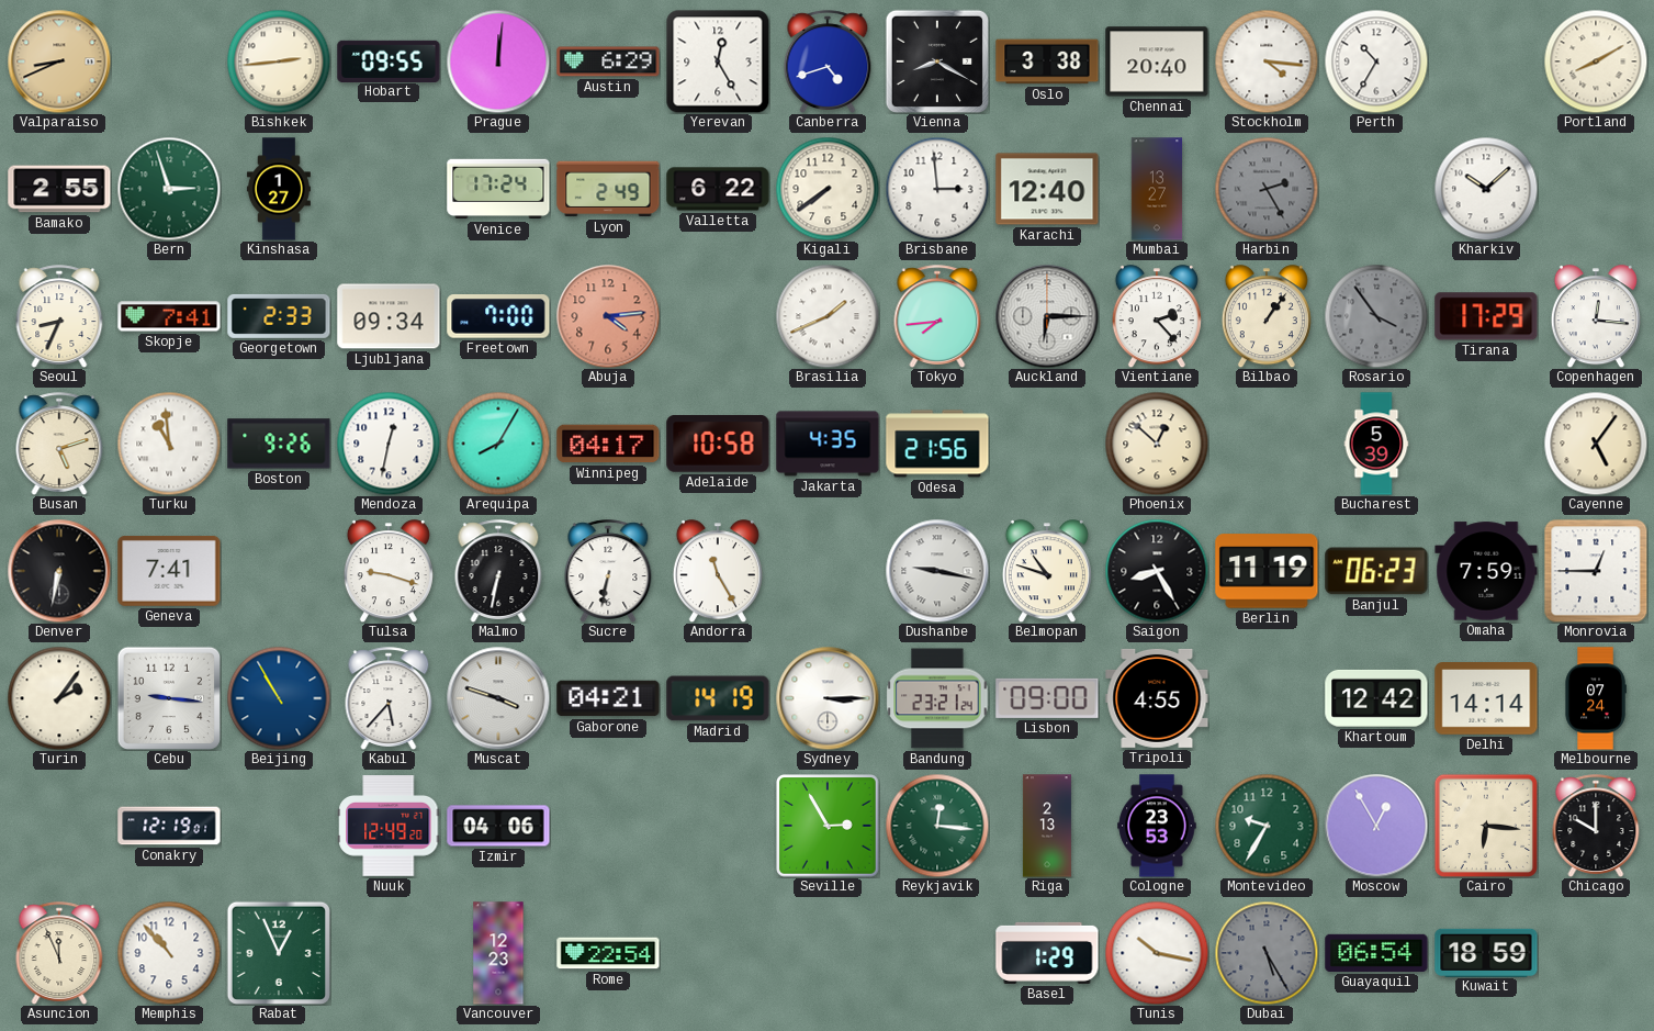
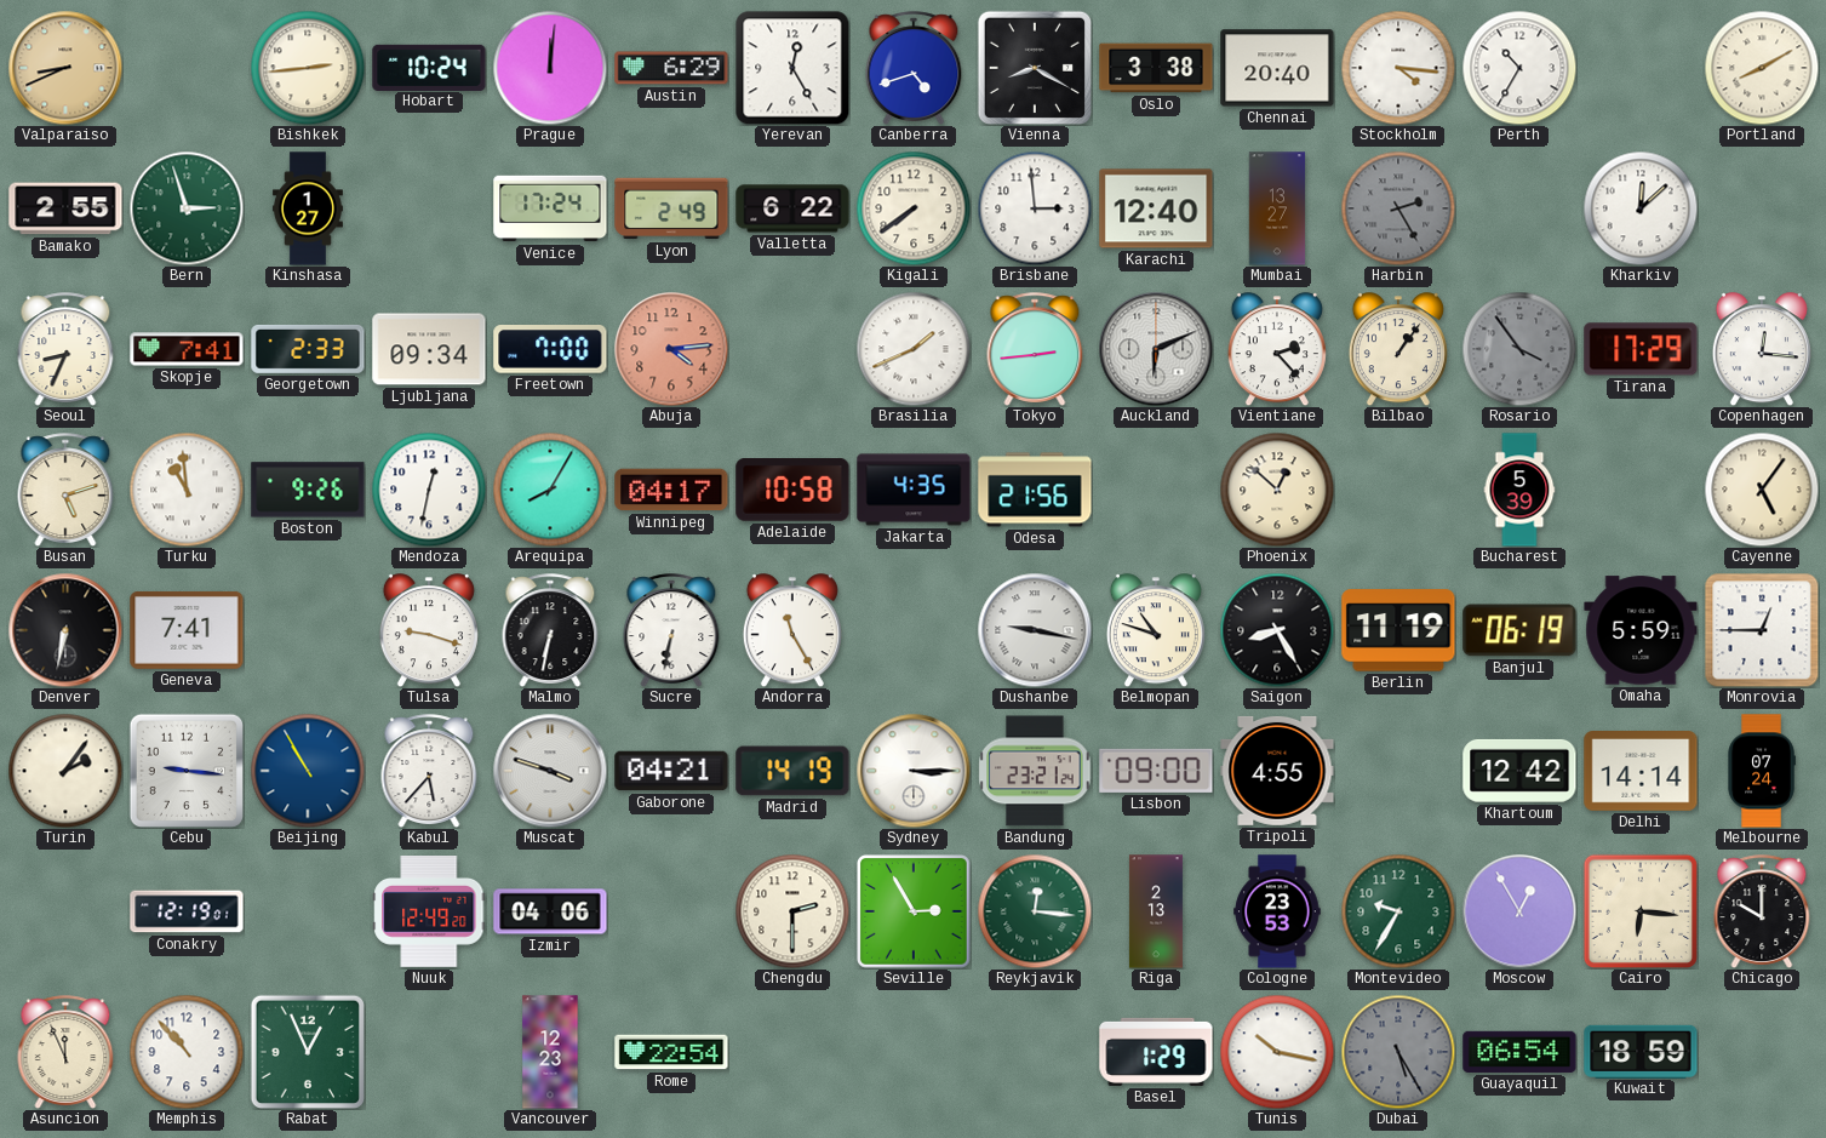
Hobart: 09:55 -> 10:24 (429, 67)
Kharkiv: 10:08 -> 12:08 (1641, 208)
Tokyo: 7:44 -> 2:44 (1035, 349)
Auckland: 6:15 -> 6:11 (1156, 349)
Banjul: 06:23 -> 06:19 (1519, 630)
Omaha: 7:59 -> 5:59 (1641, 630)
Chengdu: none -> 2:30 (792, 911)
